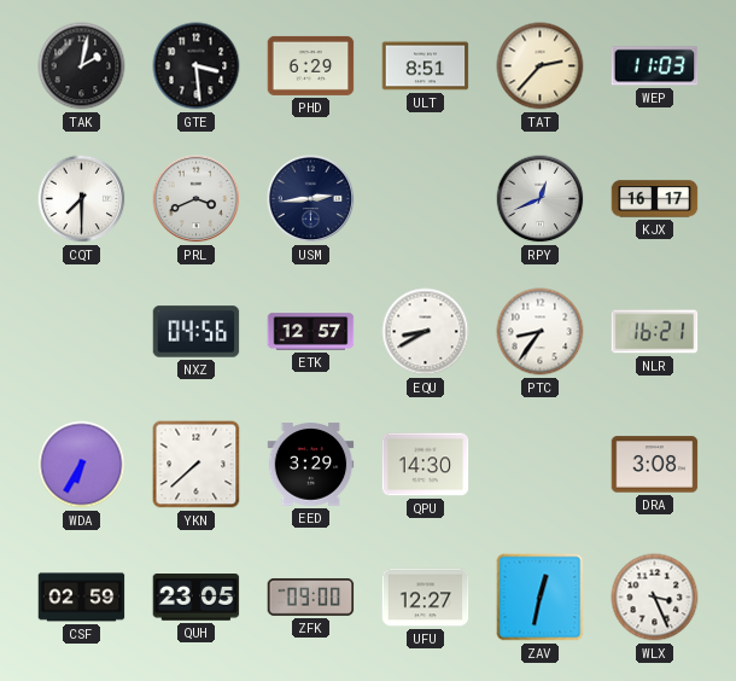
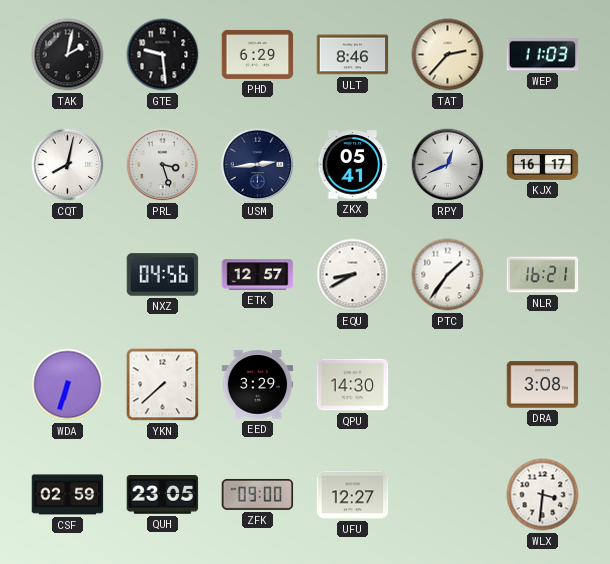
GTE: 3:29 -> 9:29 (163, 55)
ULT: 8:51 -> 8:46 (353, 55)
CQT: 7:30 -> 8:02 (68, 165)
PRL: 3:41 -> 3:27 (163, 165)
ZKX: none -> 05:41 (353, 165)
PTC: 8:36 -> 1:36 (448, 275)
WDA: 6:35 -> 6:33 (68, 385)
ZAV: 12:32 -> none (541, 598)
WLX: 3:26 -> 3:31 (543, 495)
